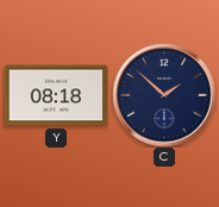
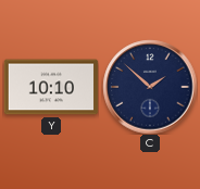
Y: 08:18 -> 10:10 (51, 87)
